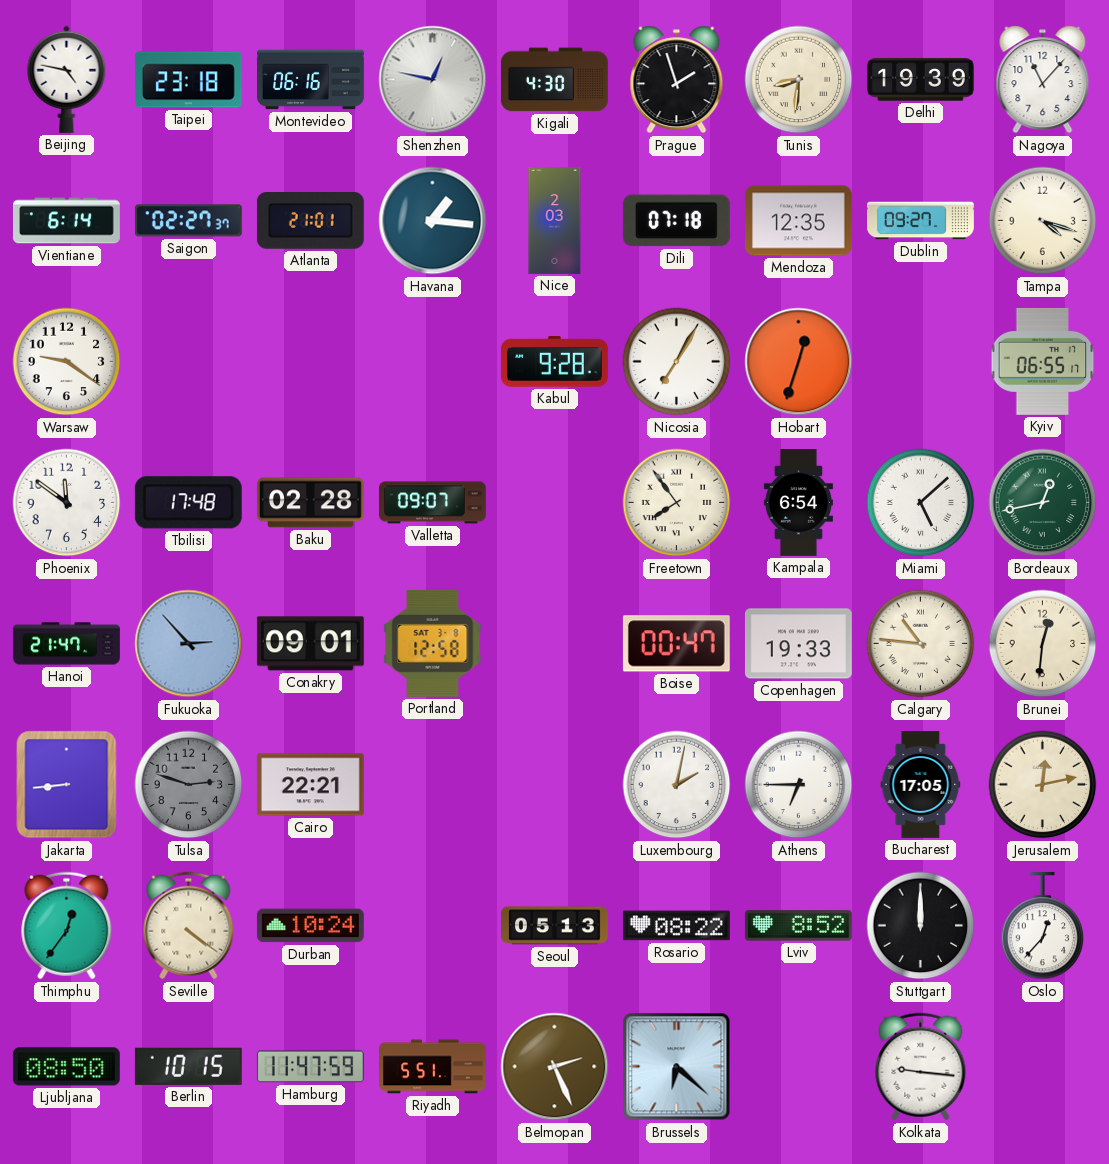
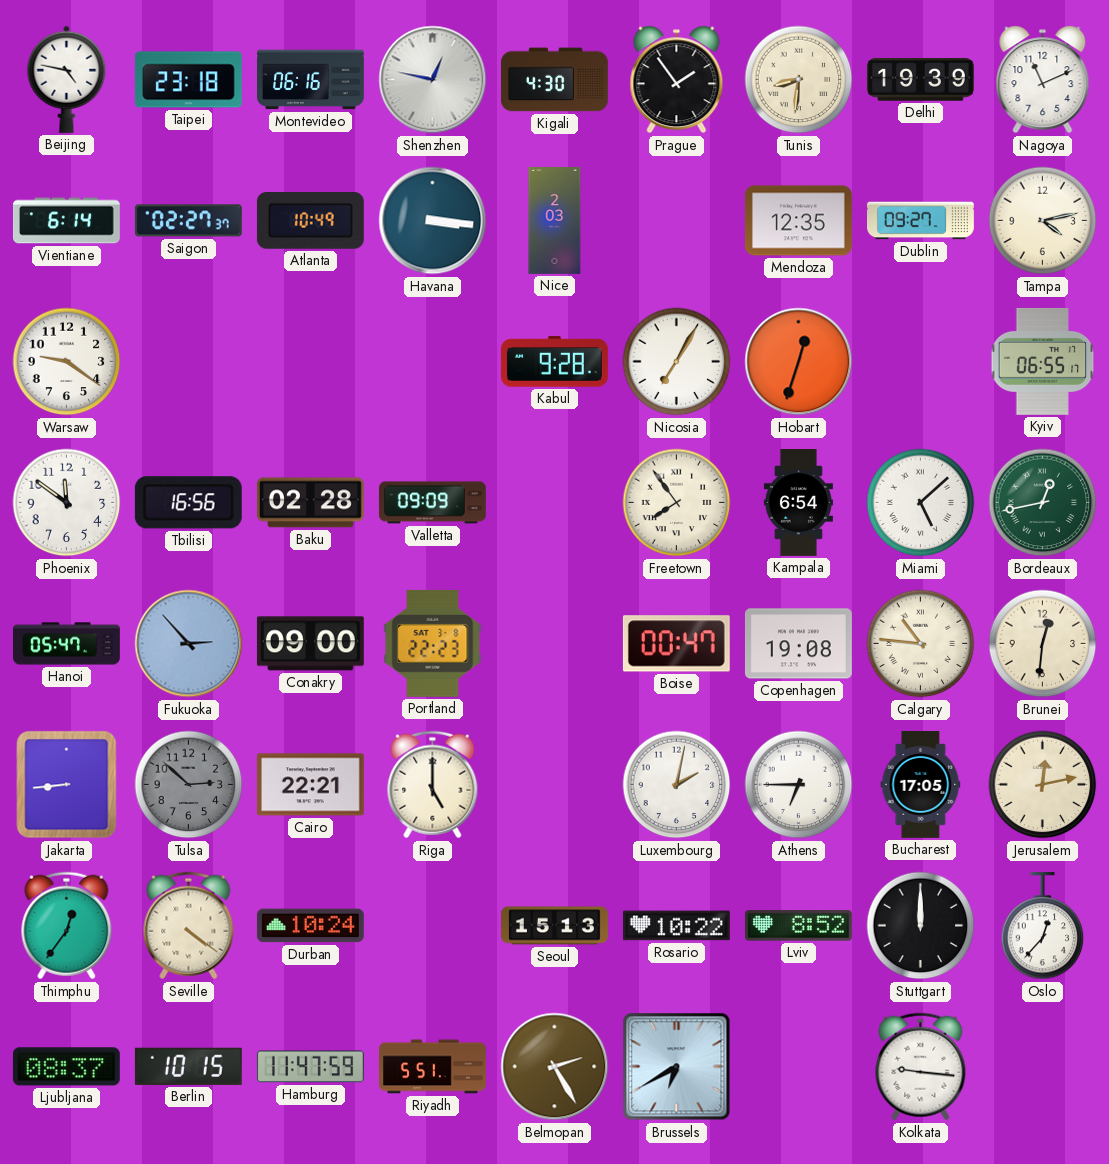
Prague: 1:57 -> 1:54 (677, 80)
Nagoya: 11:07 -> 11:11 (1043, 80)
Atlanta: 21:01 -> 10:49 (310, 221)
Havana: 1:16 -> 3:16 (433, 221)
Dili: 07:18 -> none (676, 221)
Tampa: 4:18 -> 4:13 (1043, 221)
Tbilisi: 17:48 -> 16:56 (188, 503)
Valletta: 09:07 -> 09:09 (432, 503)
Hanoi: 21:47 -> 05:47 (67, 644)
Conakry: 09:01 -> 09:00 (310, 644)
Portland: 12:58 -> 22:23 (433, 643)
Copenhagen: 19:33 -> 19:08 (798, 644)
Tulsa: 2:48 -> 2:52 (189, 785)
Riga: none -> 5:00 (433, 785)
Seoul: 05:13 -> 15:13 (555, 926)
Rosario: 08:22 -> 10:22 (676, 926)
Ljubljana: 08:50 -> 08:37 (66, 1067)
Belmopan: 2:26 -> 2:25 (555, 1067)
Brussels: 6:22 -> 6:40 (677, 1067)
